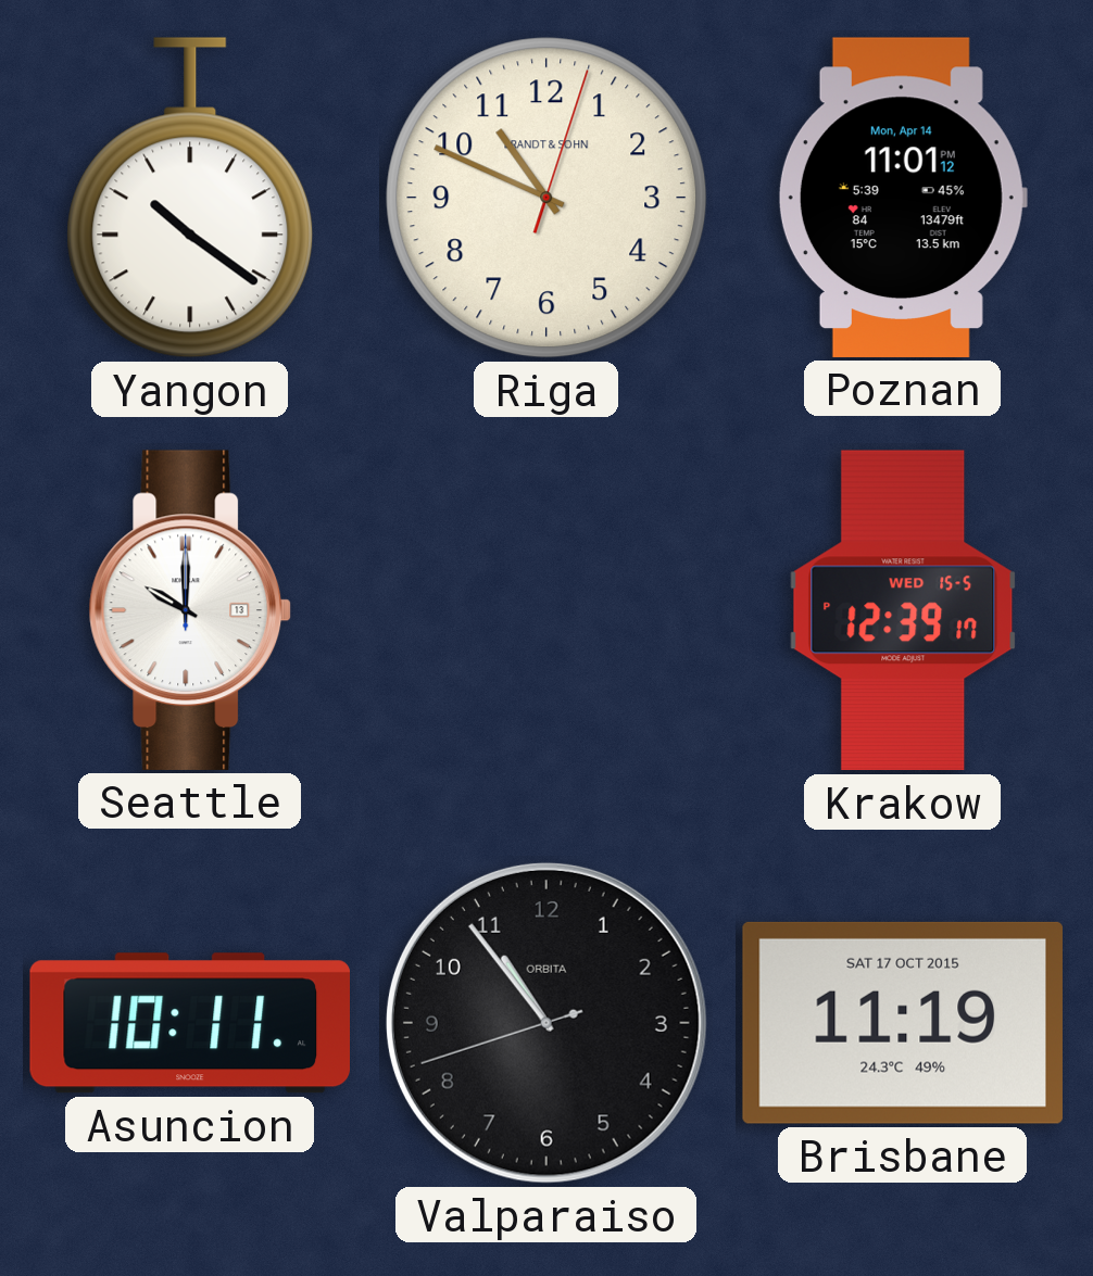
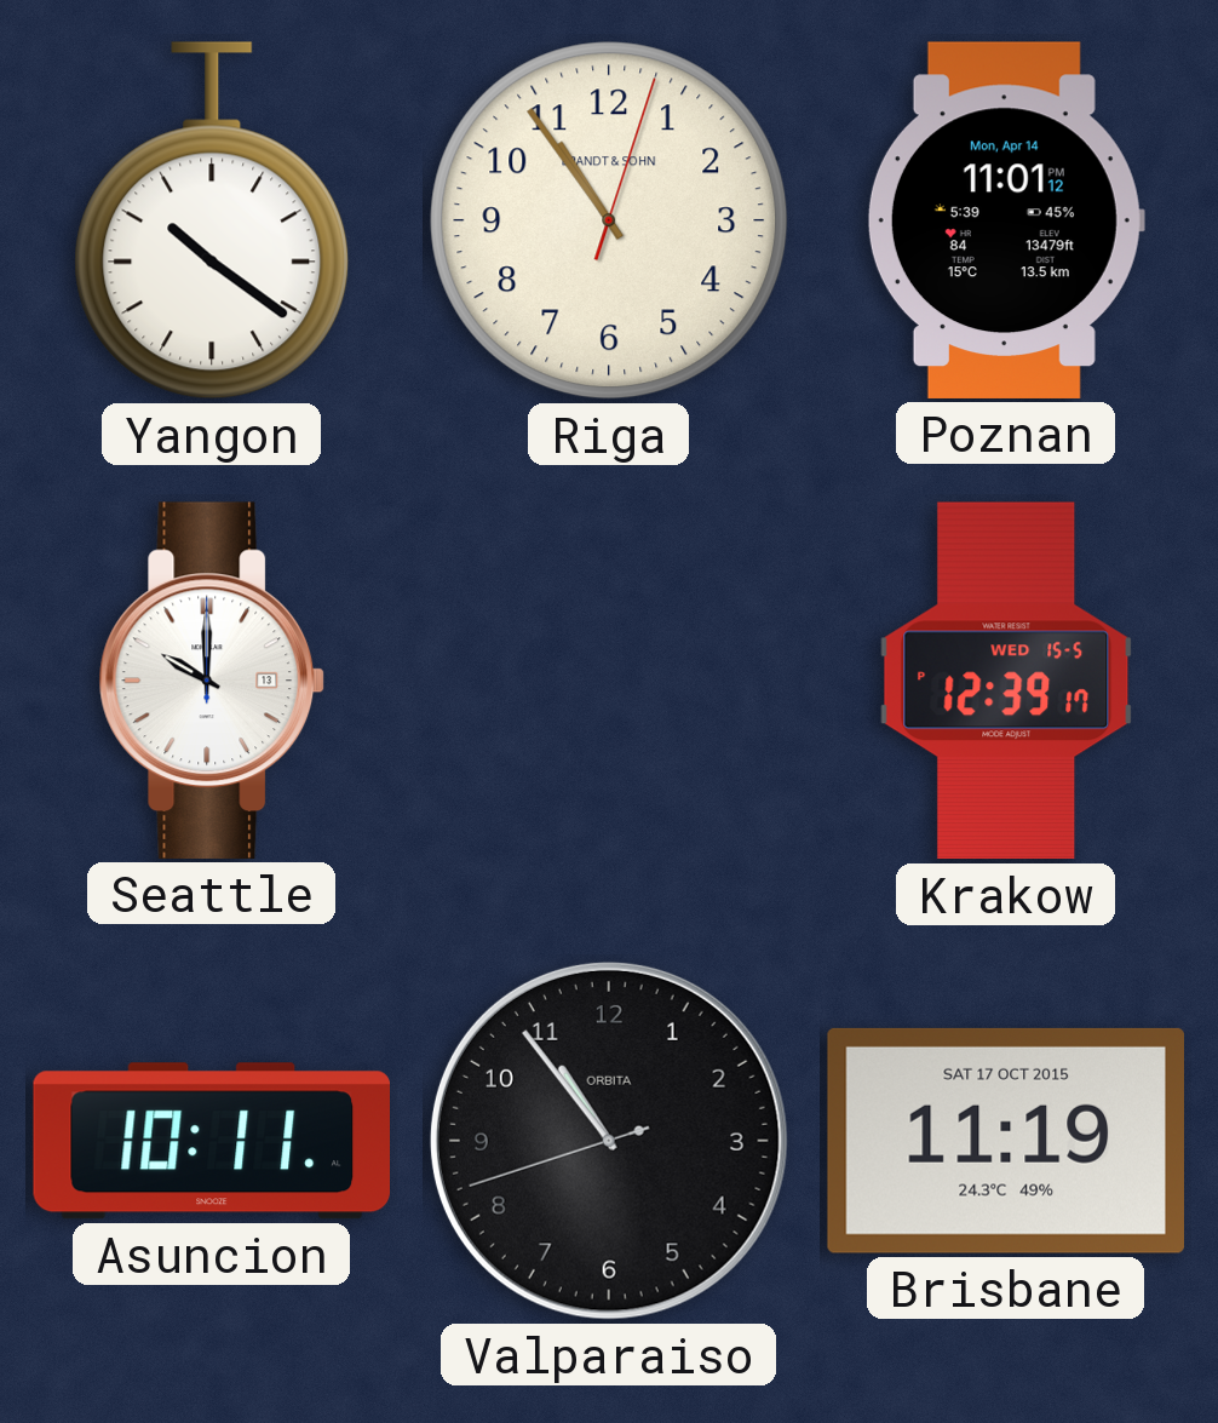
Riga: 10:49 -> 10:54 (609, 220)
